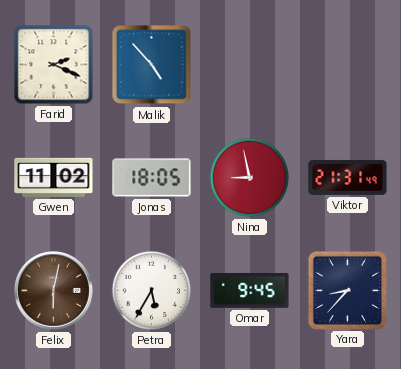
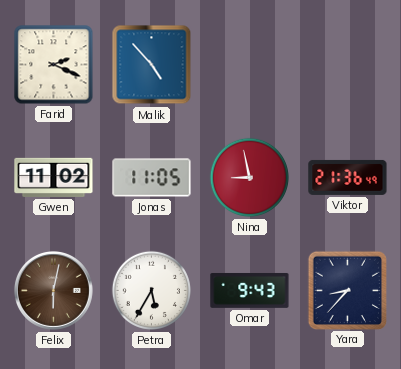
Jonas: 18:05 -> 11:05 (152, 178)
Viktor: 21:31 -> 21:36 (348, 177)
Omar: 9:45 -> 9:43 (250, 291)
